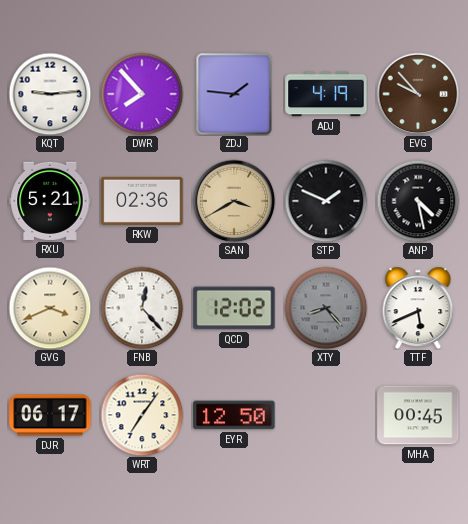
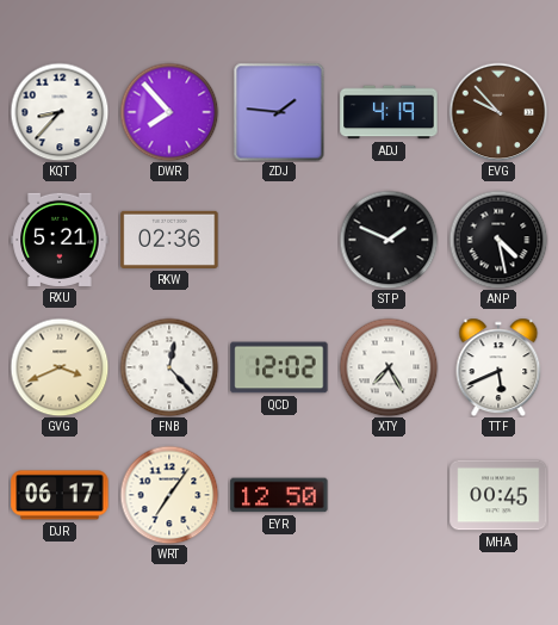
KQT: 9:14 -> 8:37 (60, 112)
SAN: 3:40 -> none (234, 201)
XTY: 8:23 -> 7:25 (389, 367)
XTY dial: grey -> white (389, 367)
